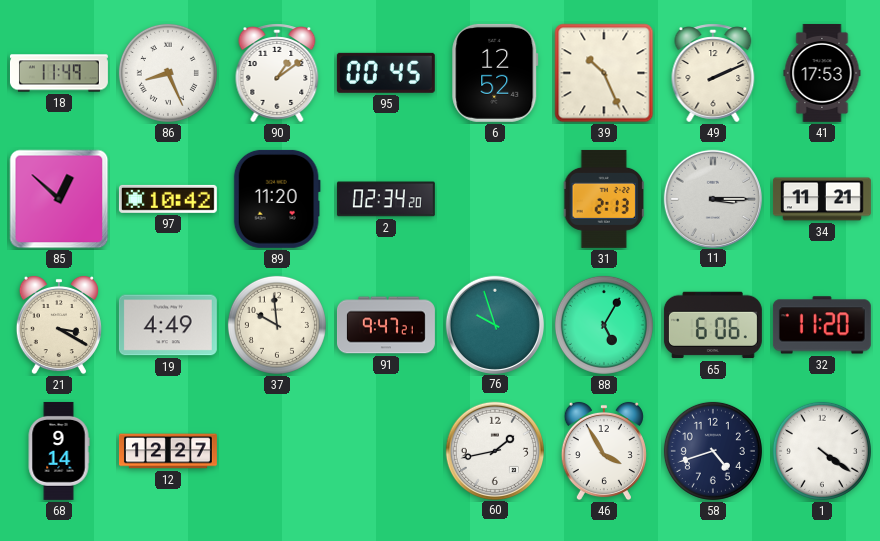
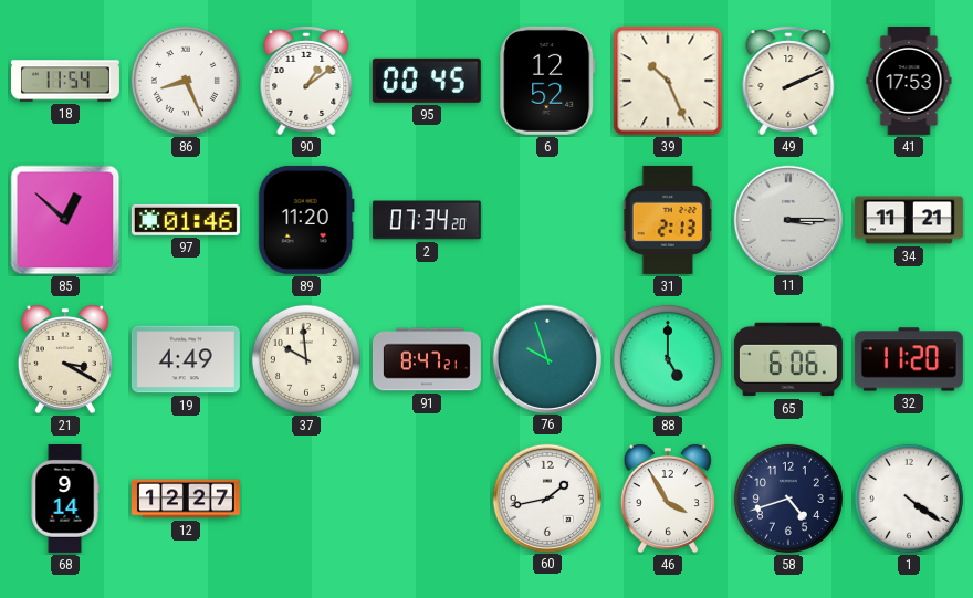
18: 11:49 -> 11:54 (65, 81)
97: 10:42 -> 01:46 (186, 220)
2: 02:34 -> 07:34 (427, 220)
91: 9:47 -> 8:47 (427, 359)
88: 5:05 -> 5:00 (668, 359)
